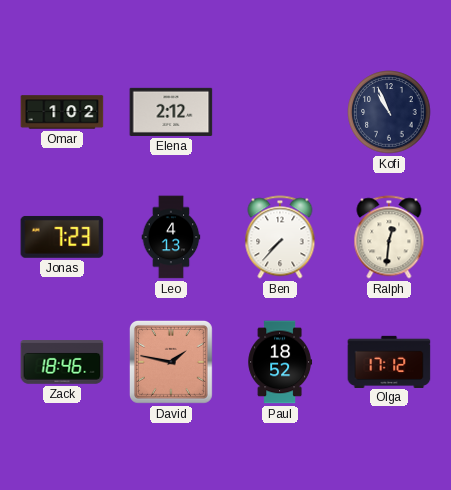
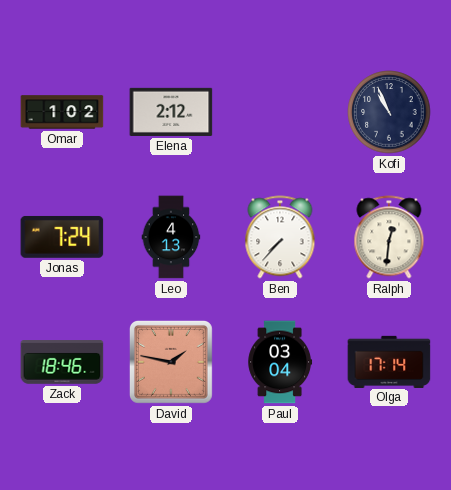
Jonas: 7:23 -> 7:24 (62, 237)
Paul: 18:52 -> 03:04 (280, 362)
Olga: 17:12 -> 17:14 (389, 361)
